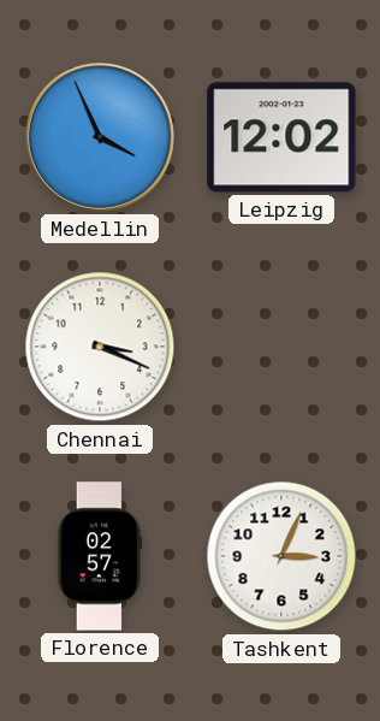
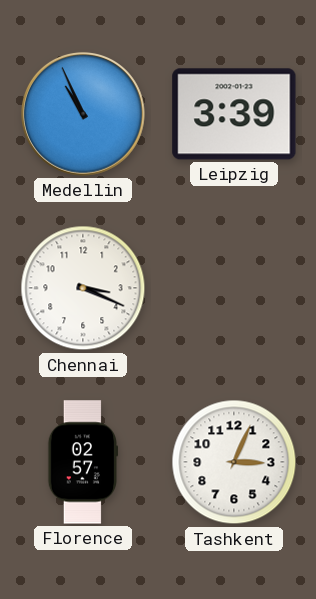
Medellin: 3:56 -> 10:56 (83, 114)
Leipzig: 12:02 -> 3:39 (234, 114)
